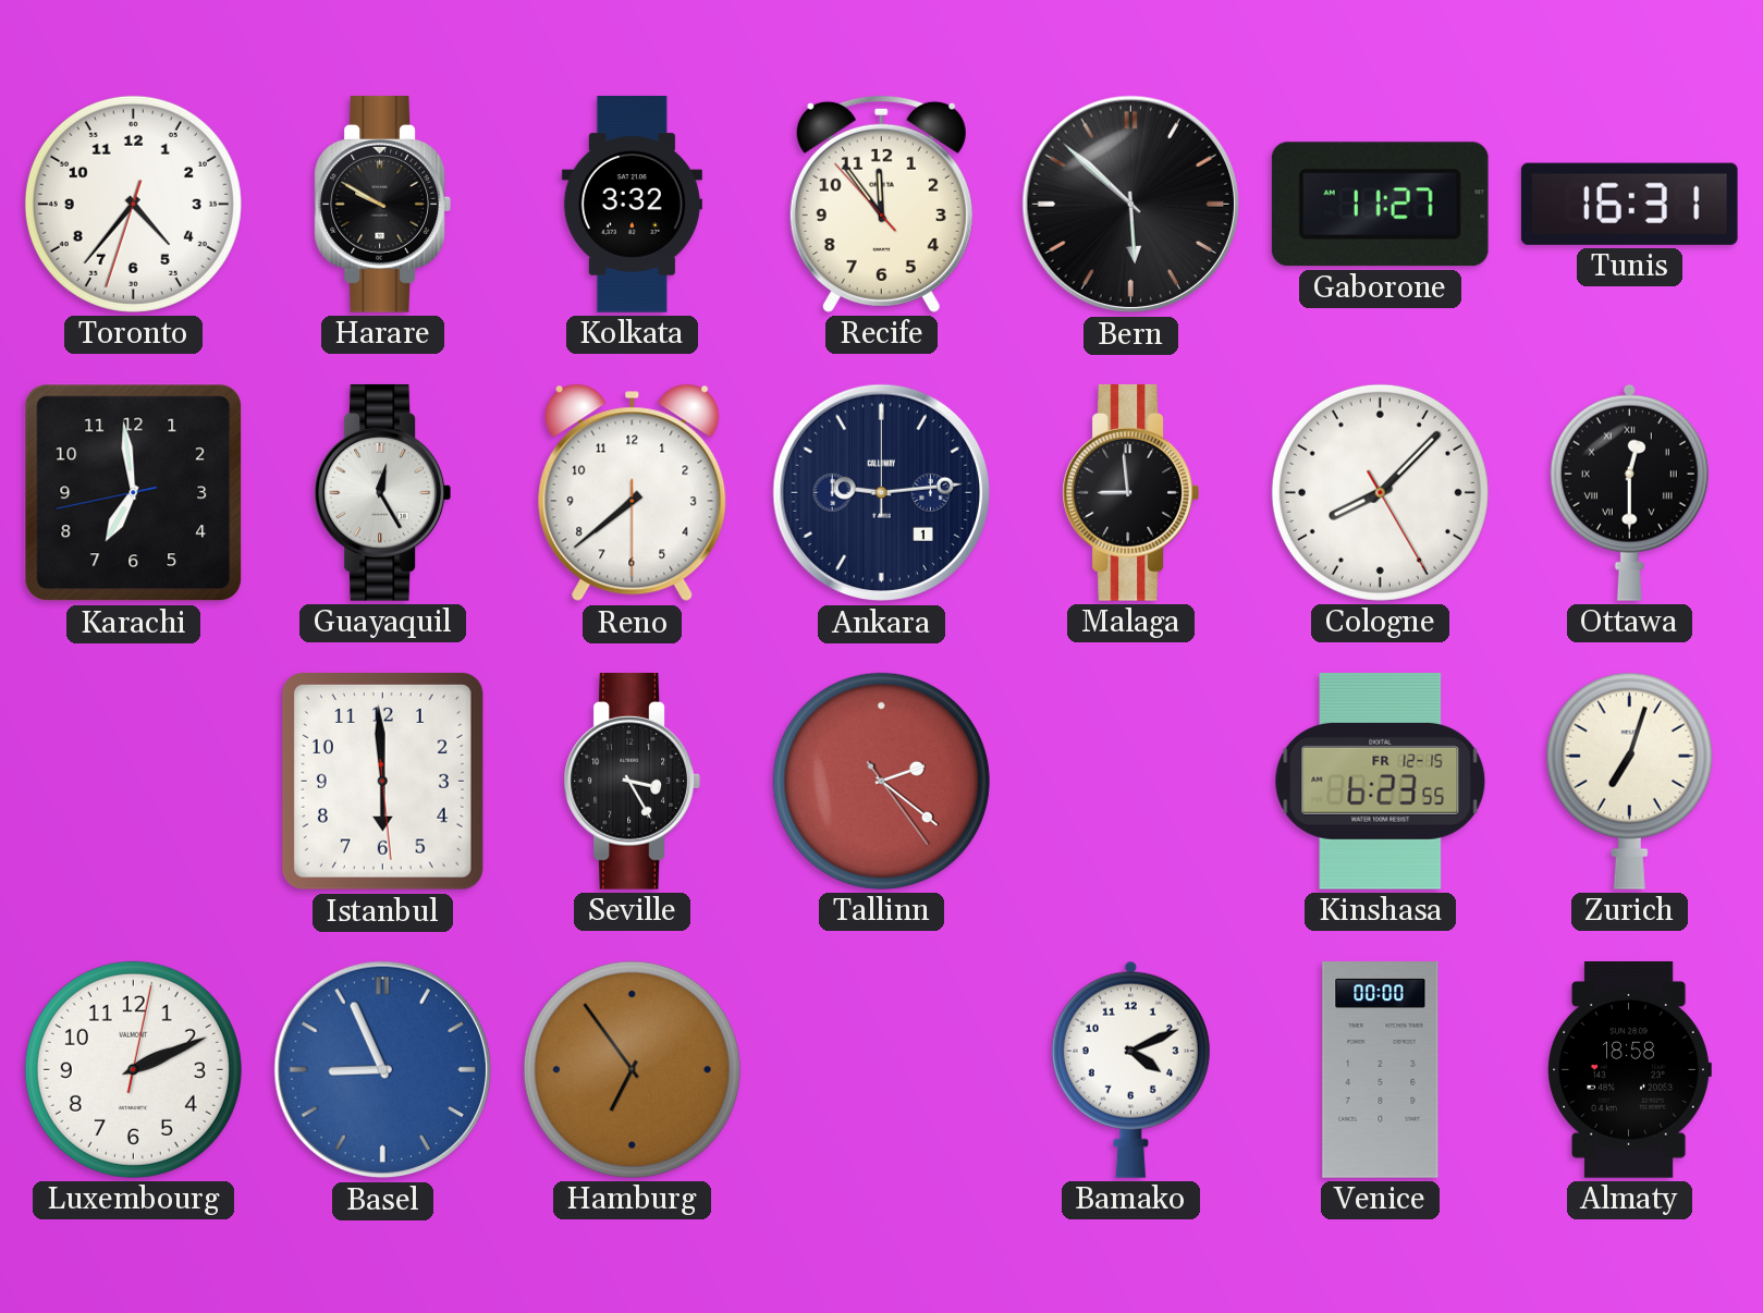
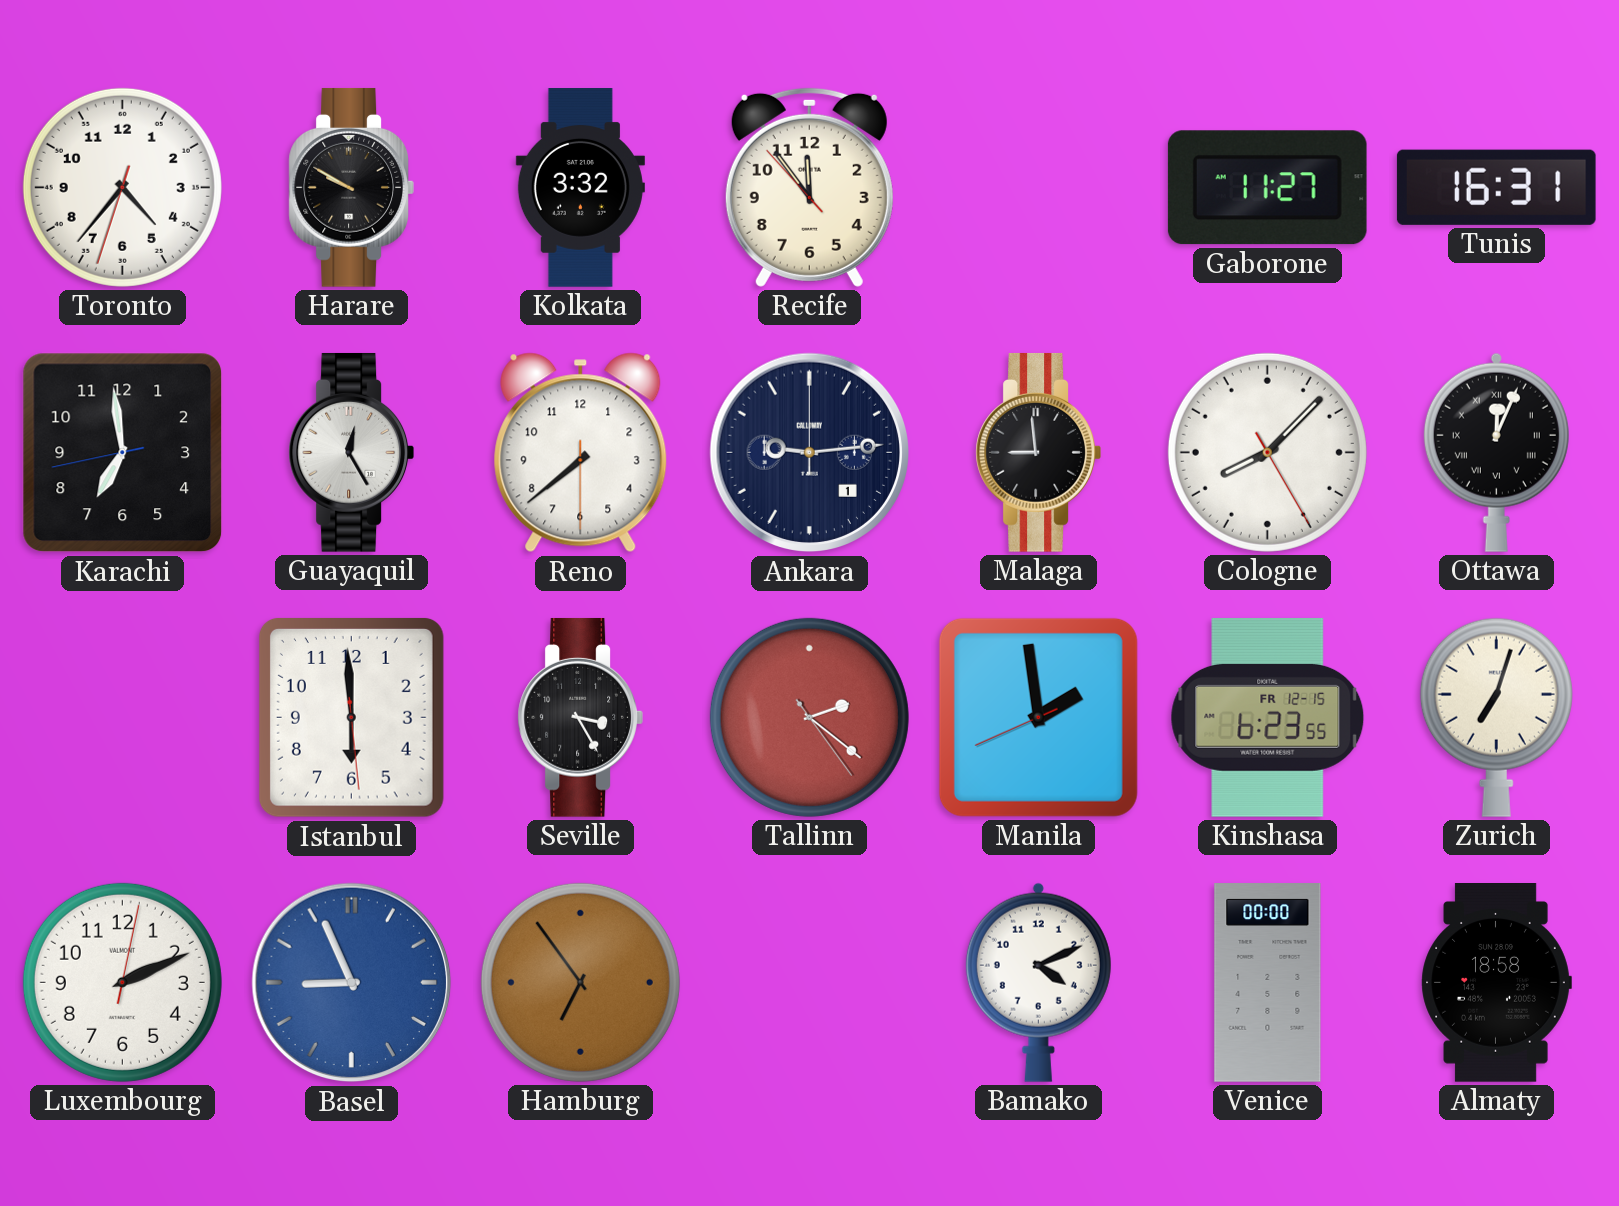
Bern: 5:52 -> none (1131, 205)
Ottawa: 12:30 -> 12:04 (1496, 452)
Manila: none -> 1:58 (1038, 717)
